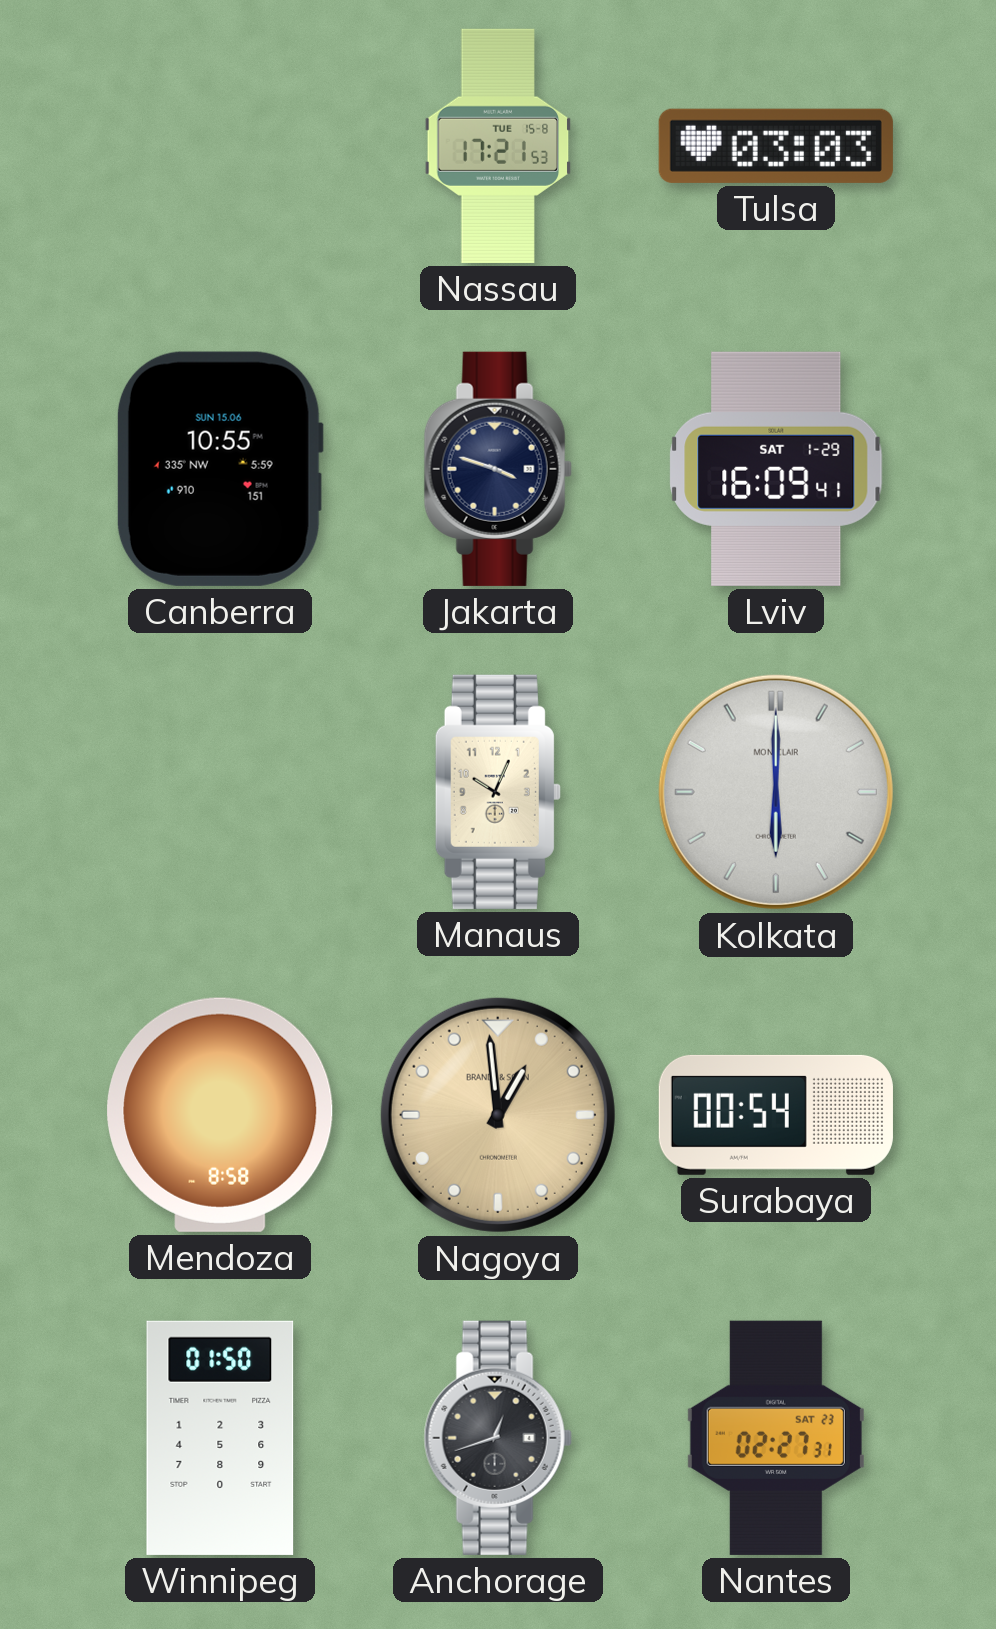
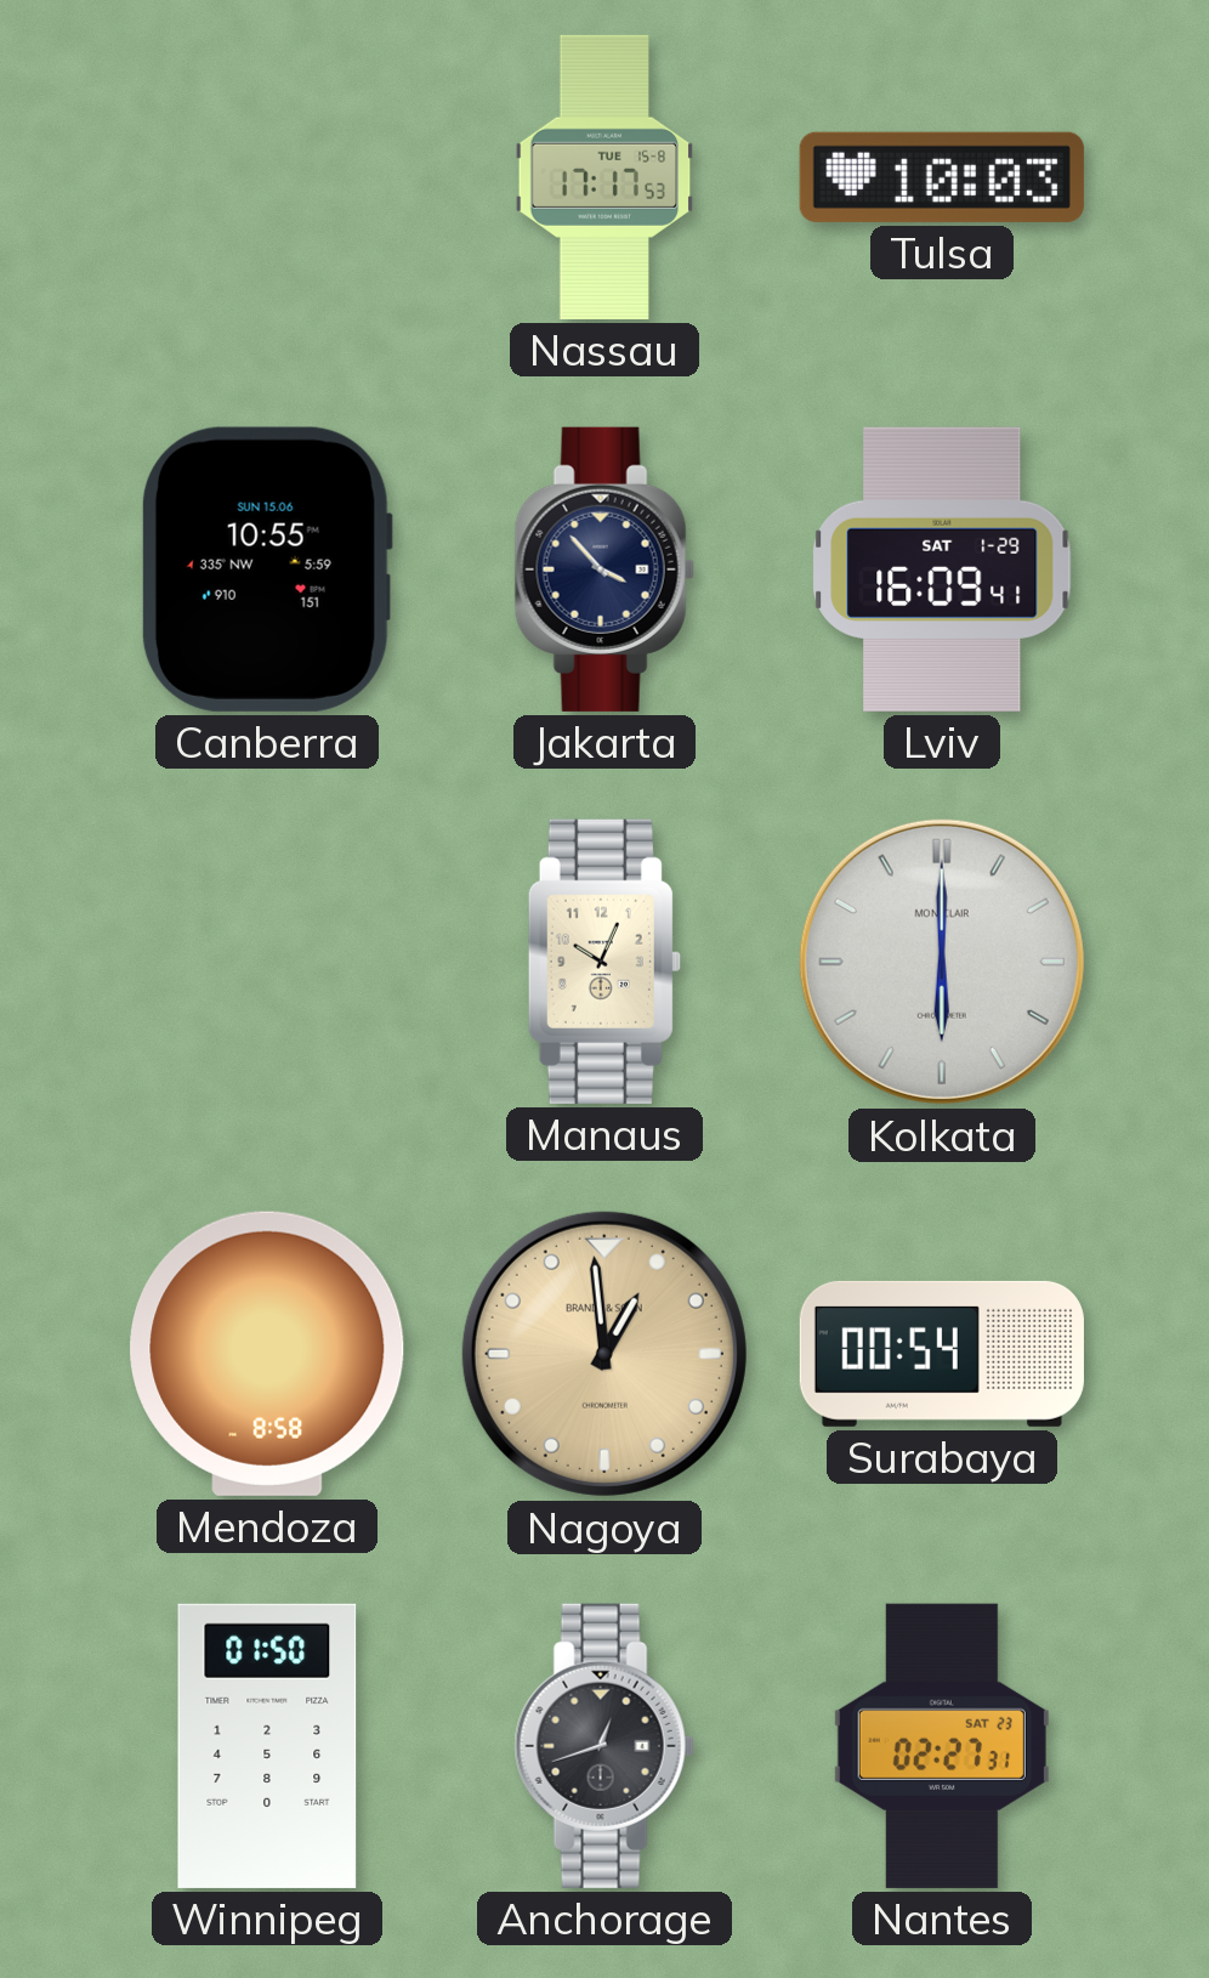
Nassau: 17:21 -> 17:17 (604, 177)
Tulsa: 03:03 -> 10:03 (942, 177)
Jakarta: 3:48 -> 3:53 (604, 569)
